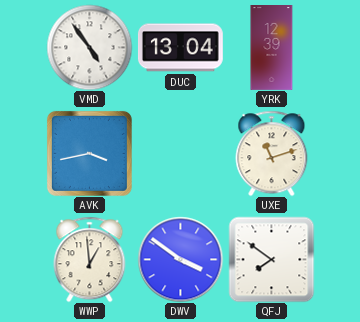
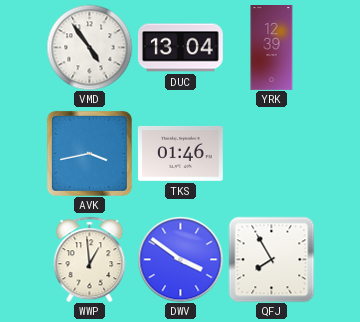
TKS: none -> 01:46 (180, 153)
UXE: 11:12 -> none (272, 153)
QFJ: 7:51 -> 7:55 (271, 259)
